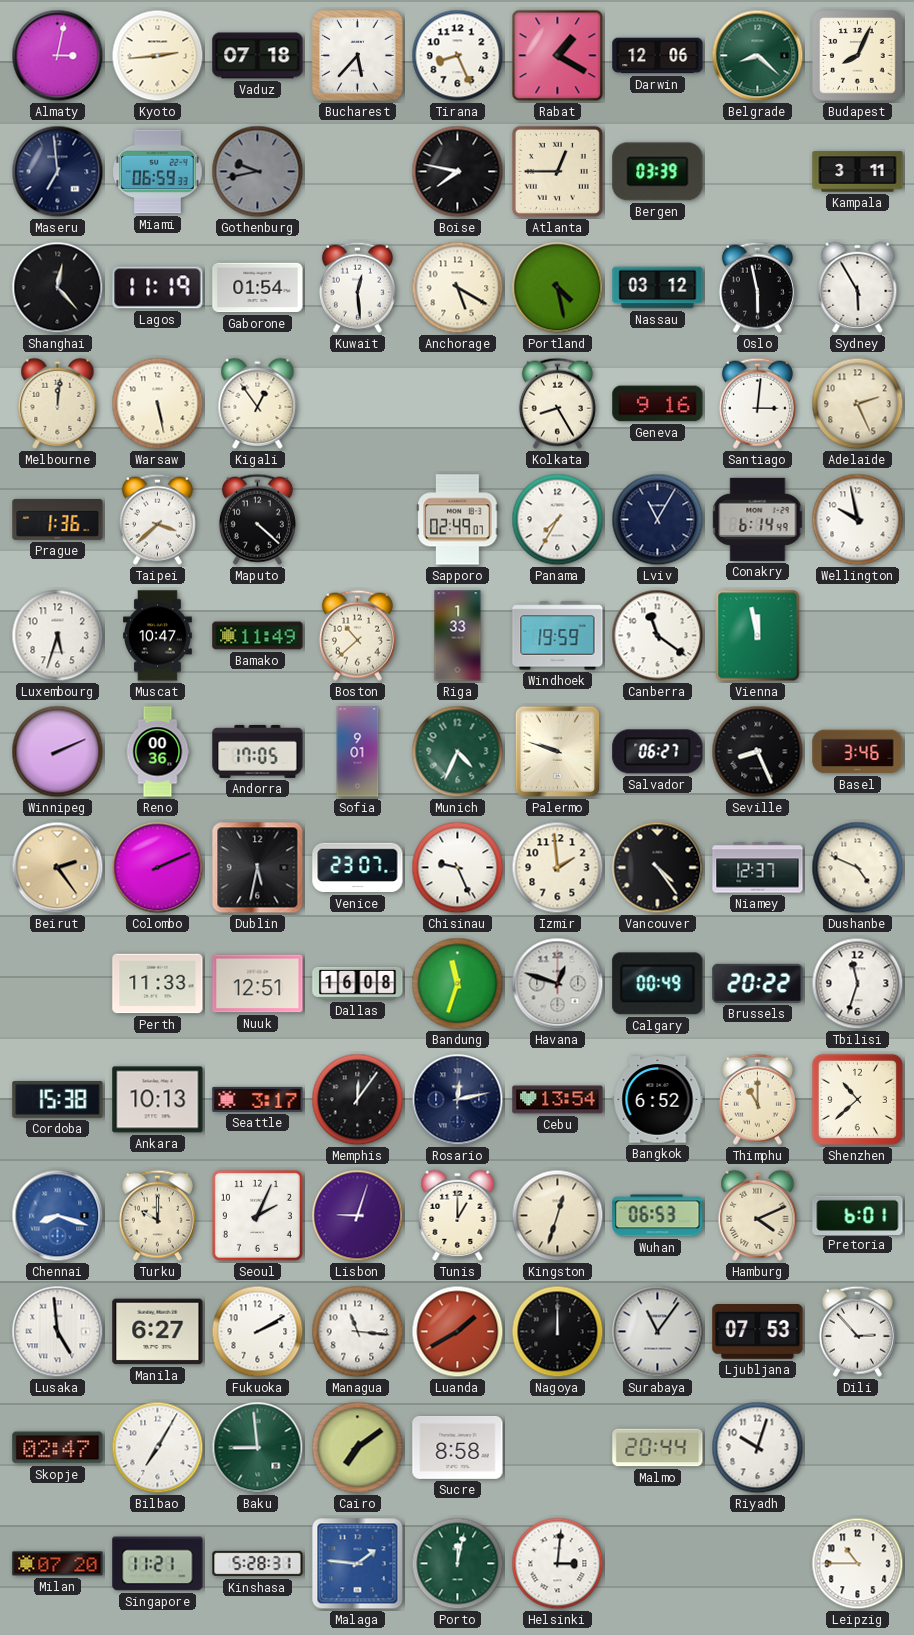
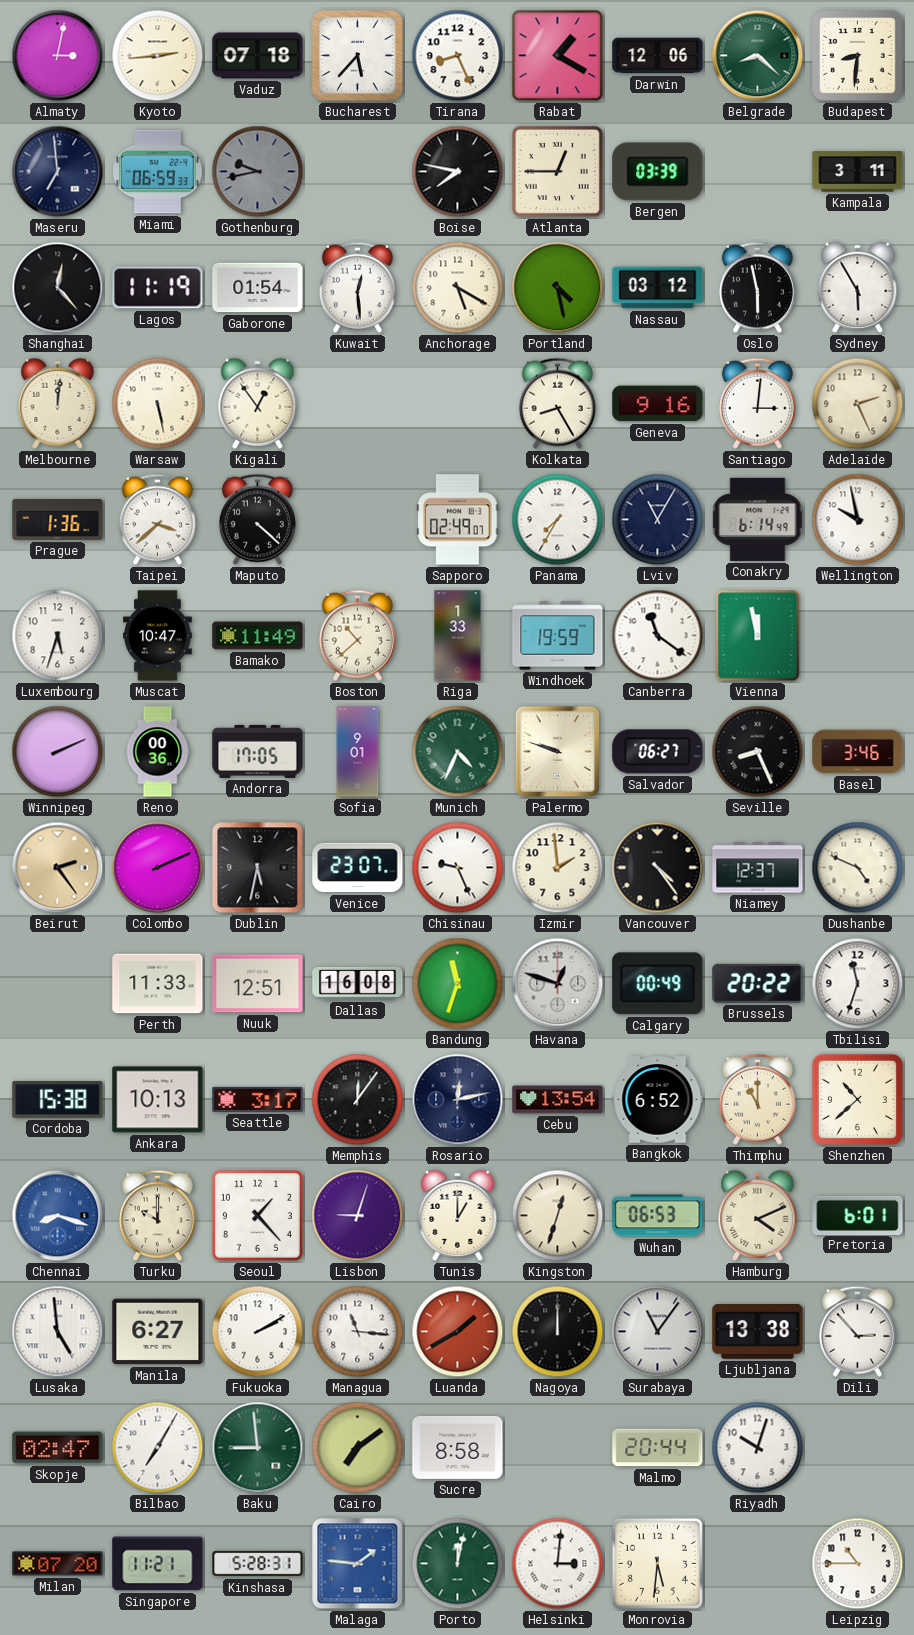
Budapest: 8:04 -> 8:31 (858, 56)
Seoul: 2:04 -> 1:23 (257, 1215)
Ljubljana: 07:53 -> 13:38 (758, 1332)
Monrovia: none -> 5:31 (657, 1563)
